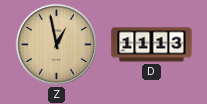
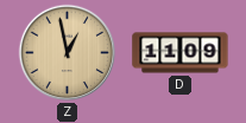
D: 11:13 -> 11:09 (181, 53)
